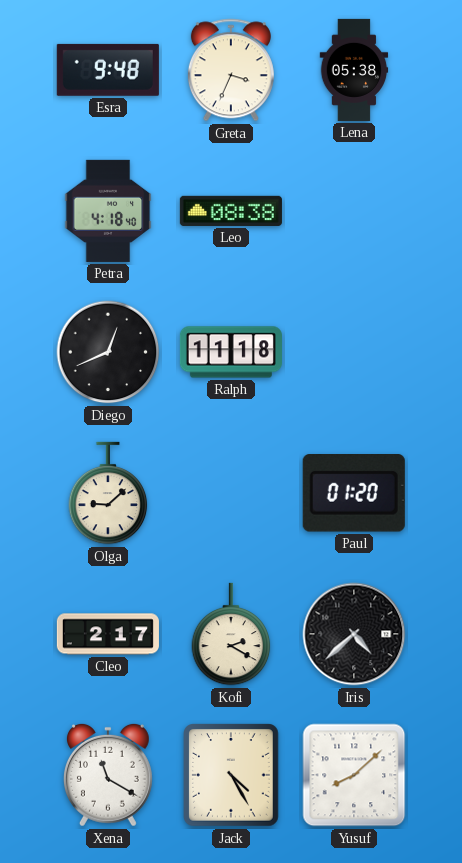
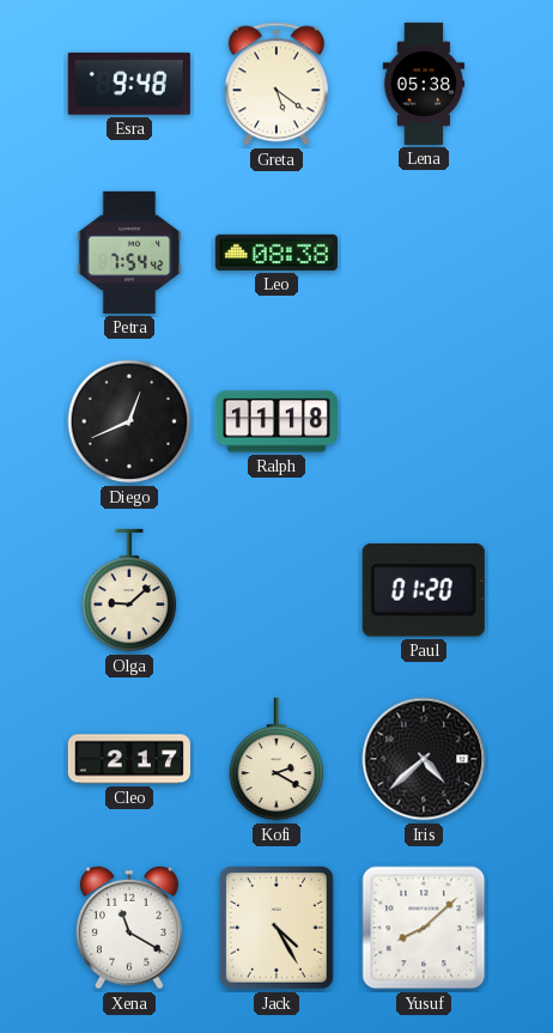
Greta: 3:34 -> 5:21 (276, 84)
Petra: 4:18 -> 7:54 (129, 253)
